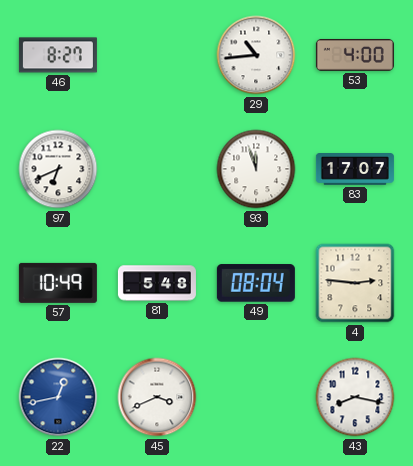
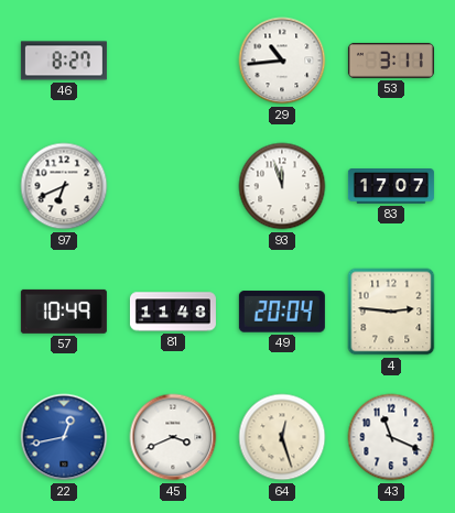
53: 4:00 -> 3:11 (391, 61)
81: 5:48 -> 11:48 (173, 312)
49: 08:04 -> 20:04 (282, 312)
64: none -> 12:27 (282, 437)
43: 8:17 -> 11:19 (391, 437)
